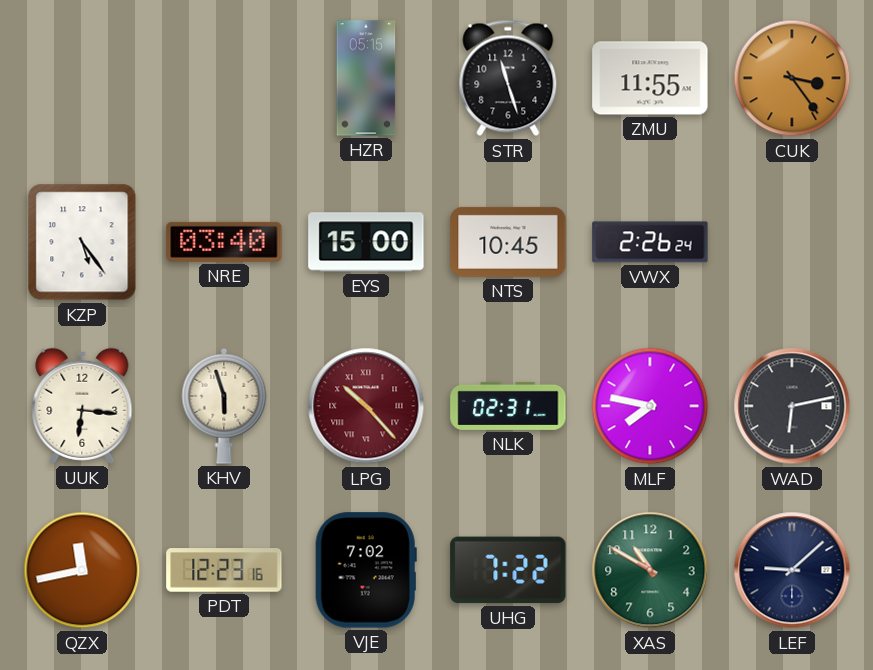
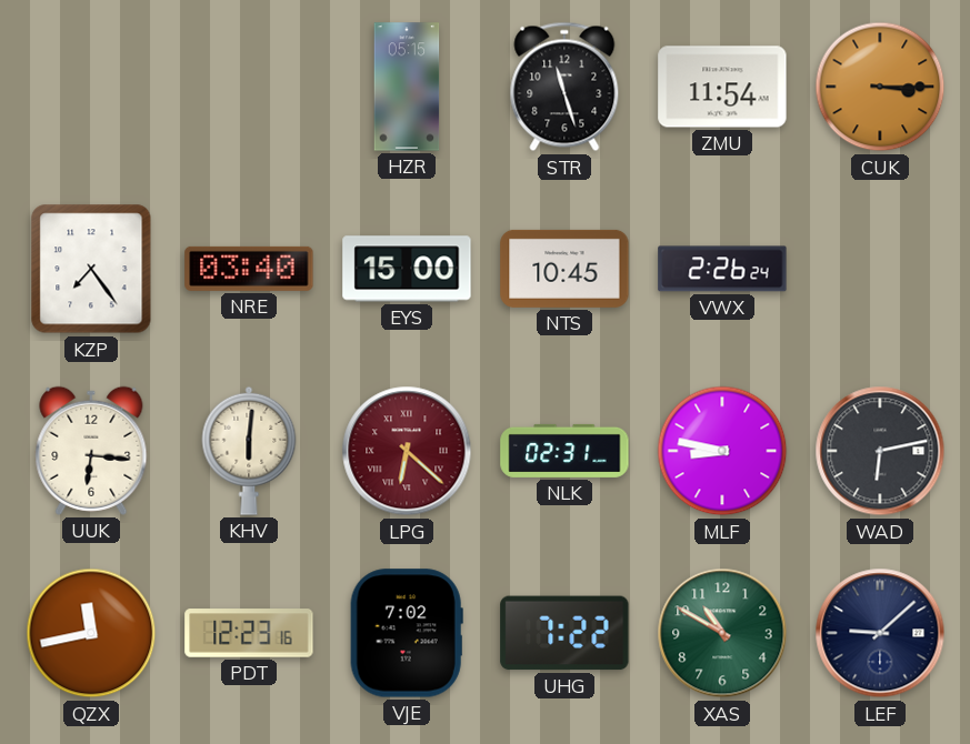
ZMU: 11:55 -> 11:54 (722, 87)
CUK: 3:24 -> 3:15 (880, 87)
KZP: 5:24 -> 7:24 (91, 269)
KHV: 5:57 -> 6:01 (249, 451)
LPG: 10:23 -> 6:22 (407, 451)
MLF: 7:47 -> 8:47 (722, 451)
